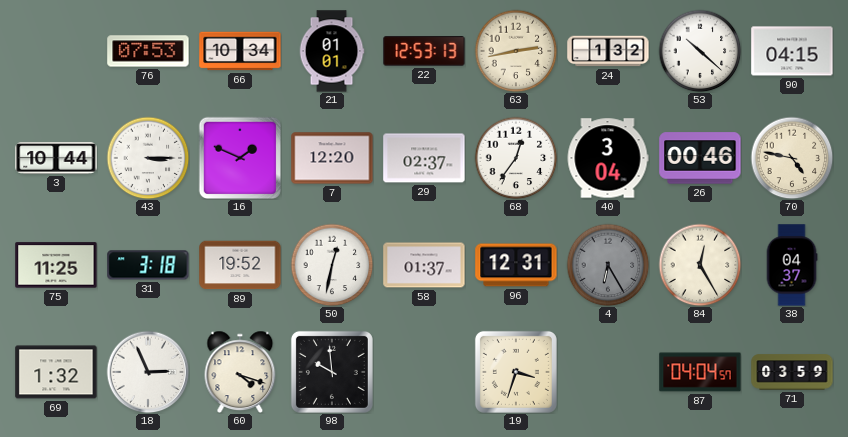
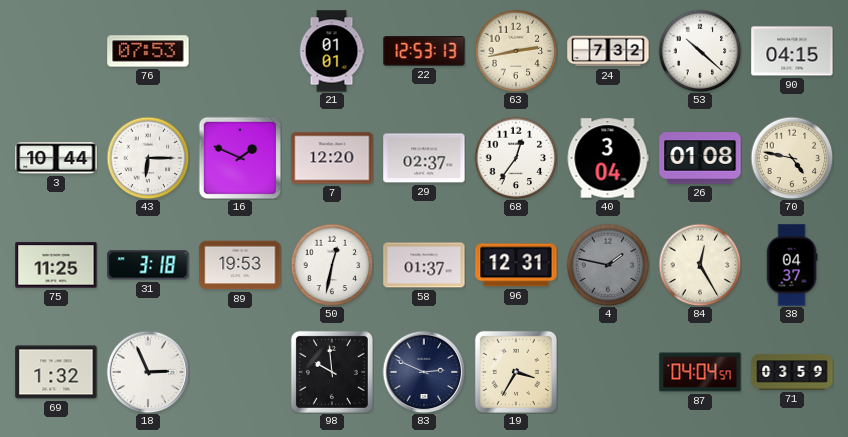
66: 10:34 -> none (240, 51)
24: 1:32 -> 7:32 (608, 51)
43: 3:15 -> 6:15 (148, 158)
26: 00:46 -> 01:08 (700, 158)
89: 19:52 -> 19:53 (240, 265)
4: 6:25 -> 1:47 (608, 265)
60: 4:18 -> none (240, 371)
83: none -> 2:49 (424, 372)
19: 3:33 -> 3:35 (516, 372)
